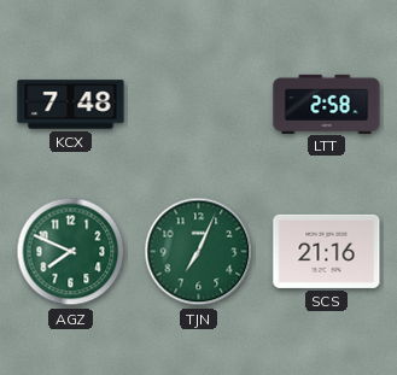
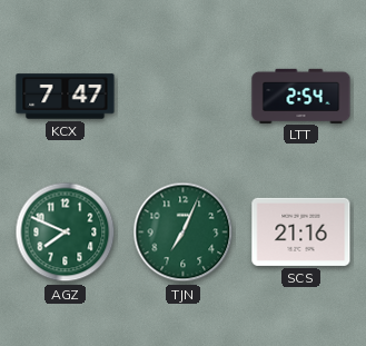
KCX: 7:48 -> 7:47 (66, 97)
LTT: 2:58 -> 2:54 (301, 96)
